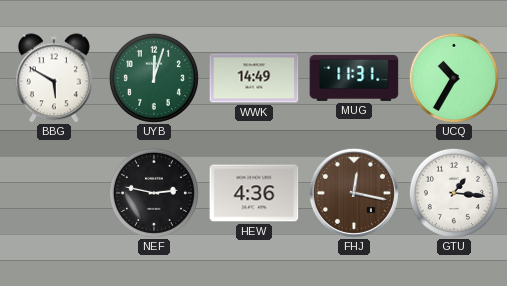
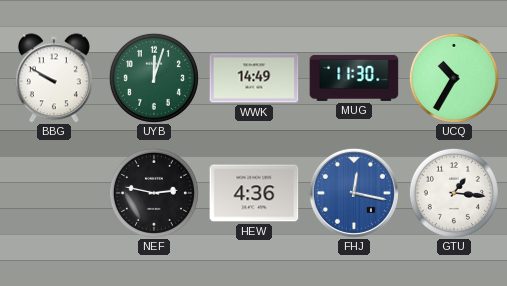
BBG: 5:50 -> 9:50 (54, 78)
MUG: 11:31 -> 11:30 (354, 78)
FHJ dial: brown -> blue (354, 193)
